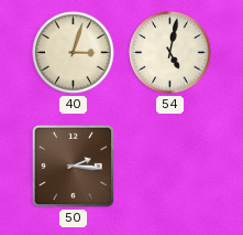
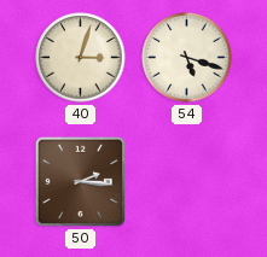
54: 5:02 -> 5:18 (187, 58)
